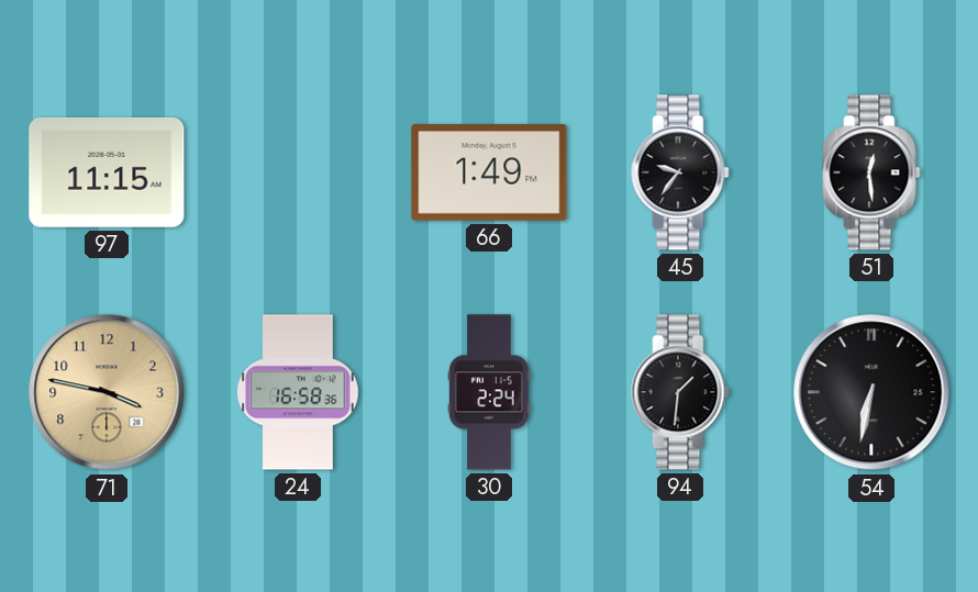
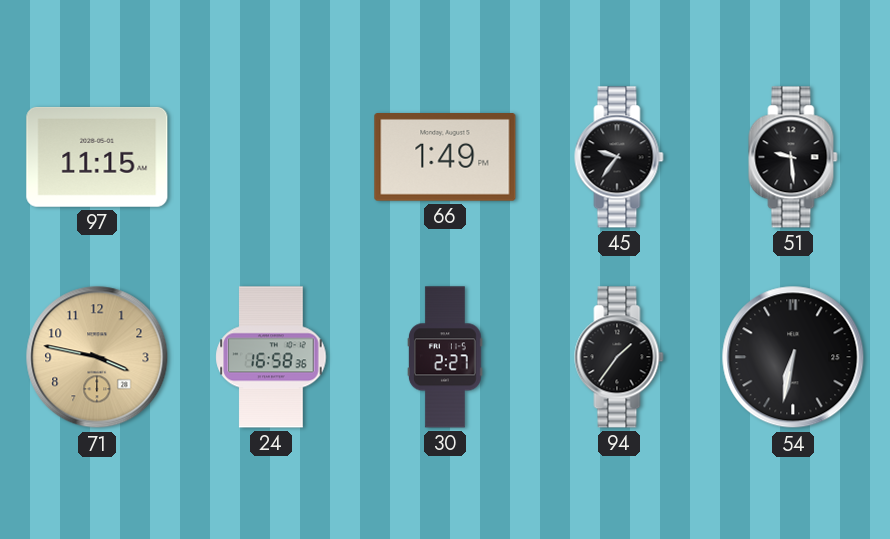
51: 12:29 -> 9:29 (793, 157)
30: 2:24 -> 2:27 (446, 357)
94: 1:31 -> 1:36 (619, 357)
